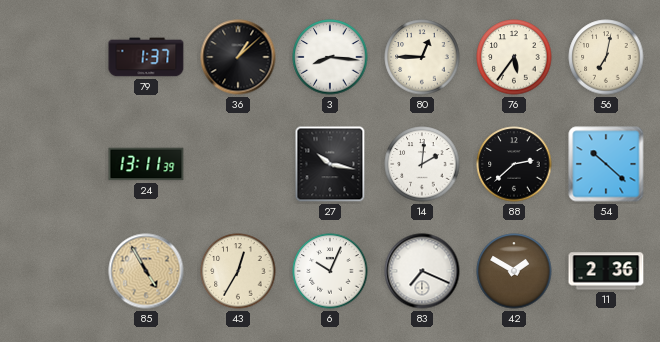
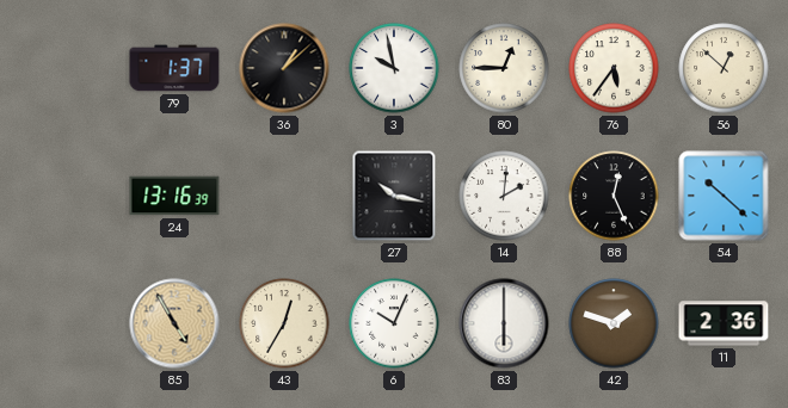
3: 8:16 -> 9:58 (394, 68)
56: 7:02 -> 12:52 (724, 68)
24: 13:11 -> 13:16 (174, 196)
88: 2:38 -> 12:26 (614, 196)
83: 7:19 -> 6:00 (504, 323)
42: 1:50 -> 1:48 (614, 323)
